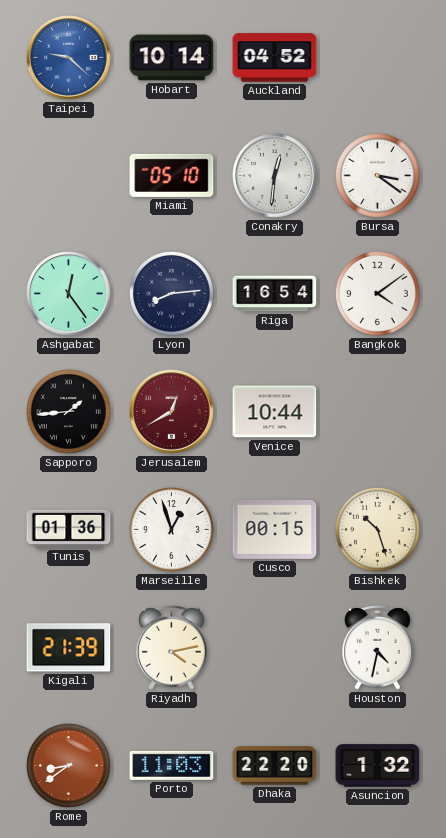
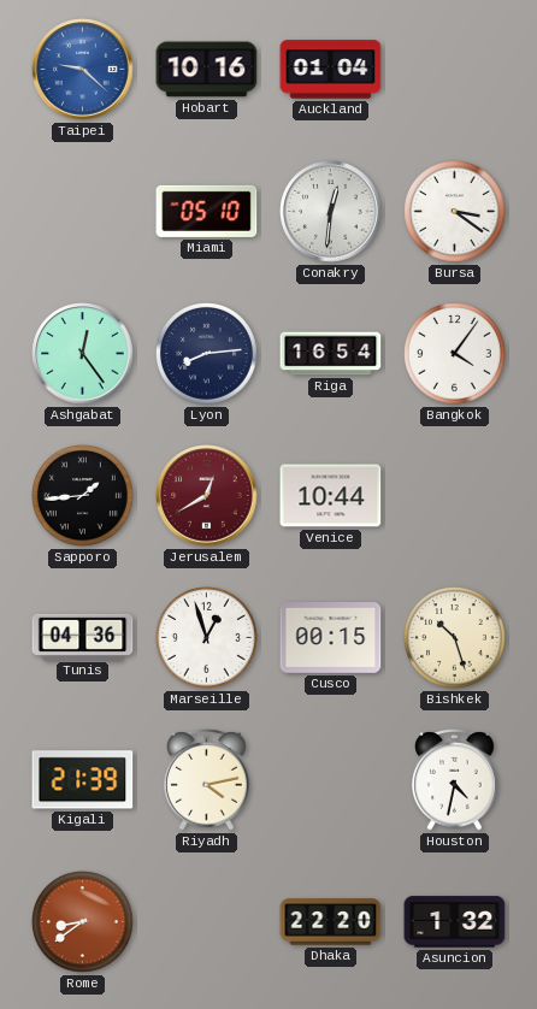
Hobart: 10:14 -> 10:16 (207, 70)
Auckland: 04:52 -> 01:04 (331, 70)
Bangkok: 4:09 -> 4:06 (455, 354)
Tunis: 01:36 -> 04:36 (83, 637)
Porto: 11:03 -> none (172, 765)
